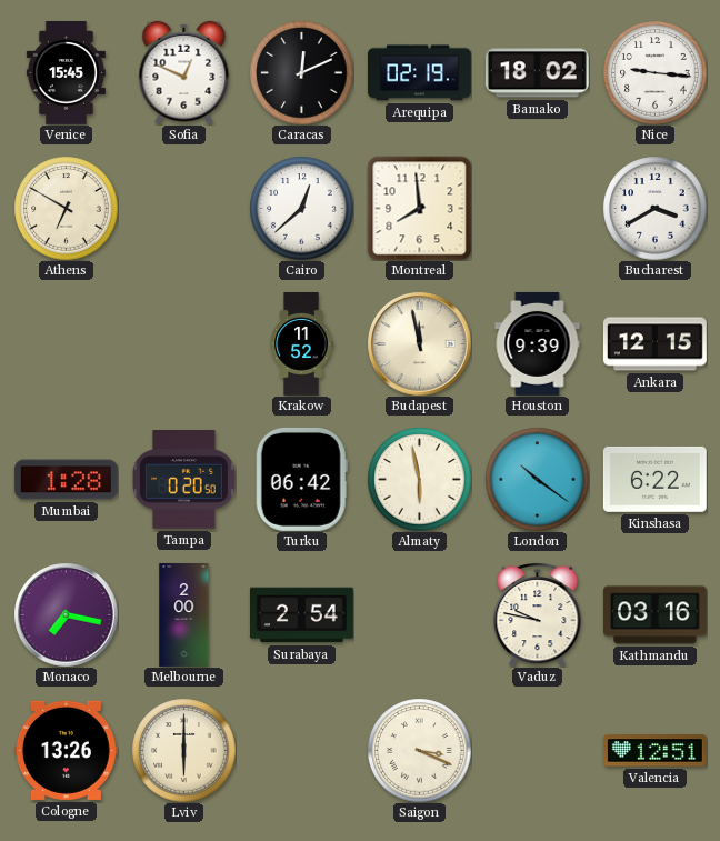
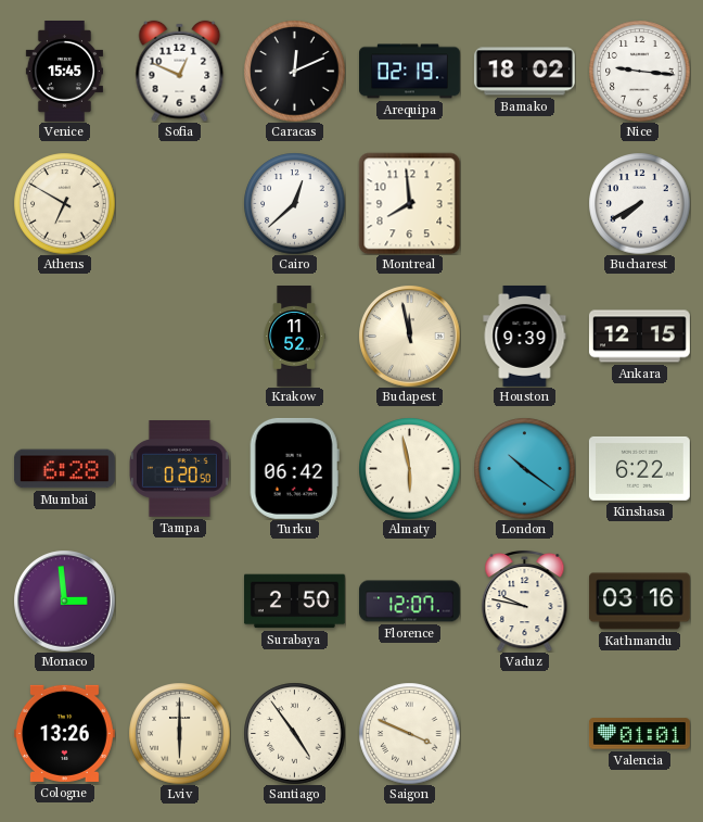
Bucharest: 3:40 -> 7:40 (639, 203)
Mumbai: 1:28 -> 6:28 (64, 469)
Monaco: 7:17 -> 2:59 (64, 600)
Melbourne: 2:00 -> none (184, 615)
Surabaya: 2:54 -> 2:50 (294, 602)
Florence: none -> 12:07 (409, 602)
Santiago: none -> 4:54 (294, 733)
Saigon: 3:19 -> 3:49 (409, 733)
Valencia: 12:51 -> 01:01 (639, 734)
